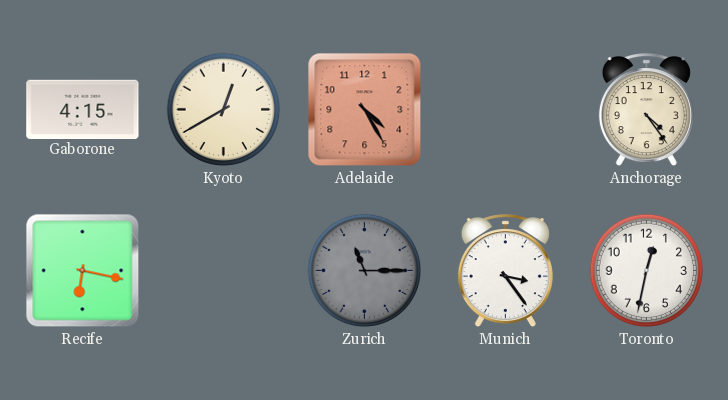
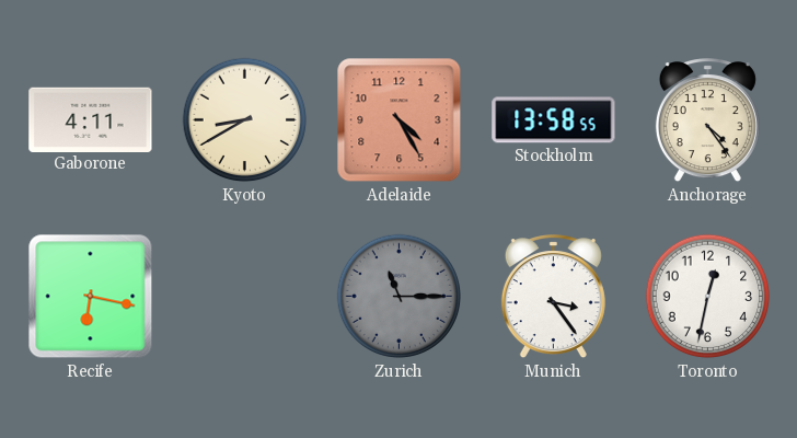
Gaborone: 4:15 -> 4:11 (91, 119)
Kyoto: 12:40 -> 8:40 (245, 120)
Stockholm: none -> 13:58 (554, 120)
